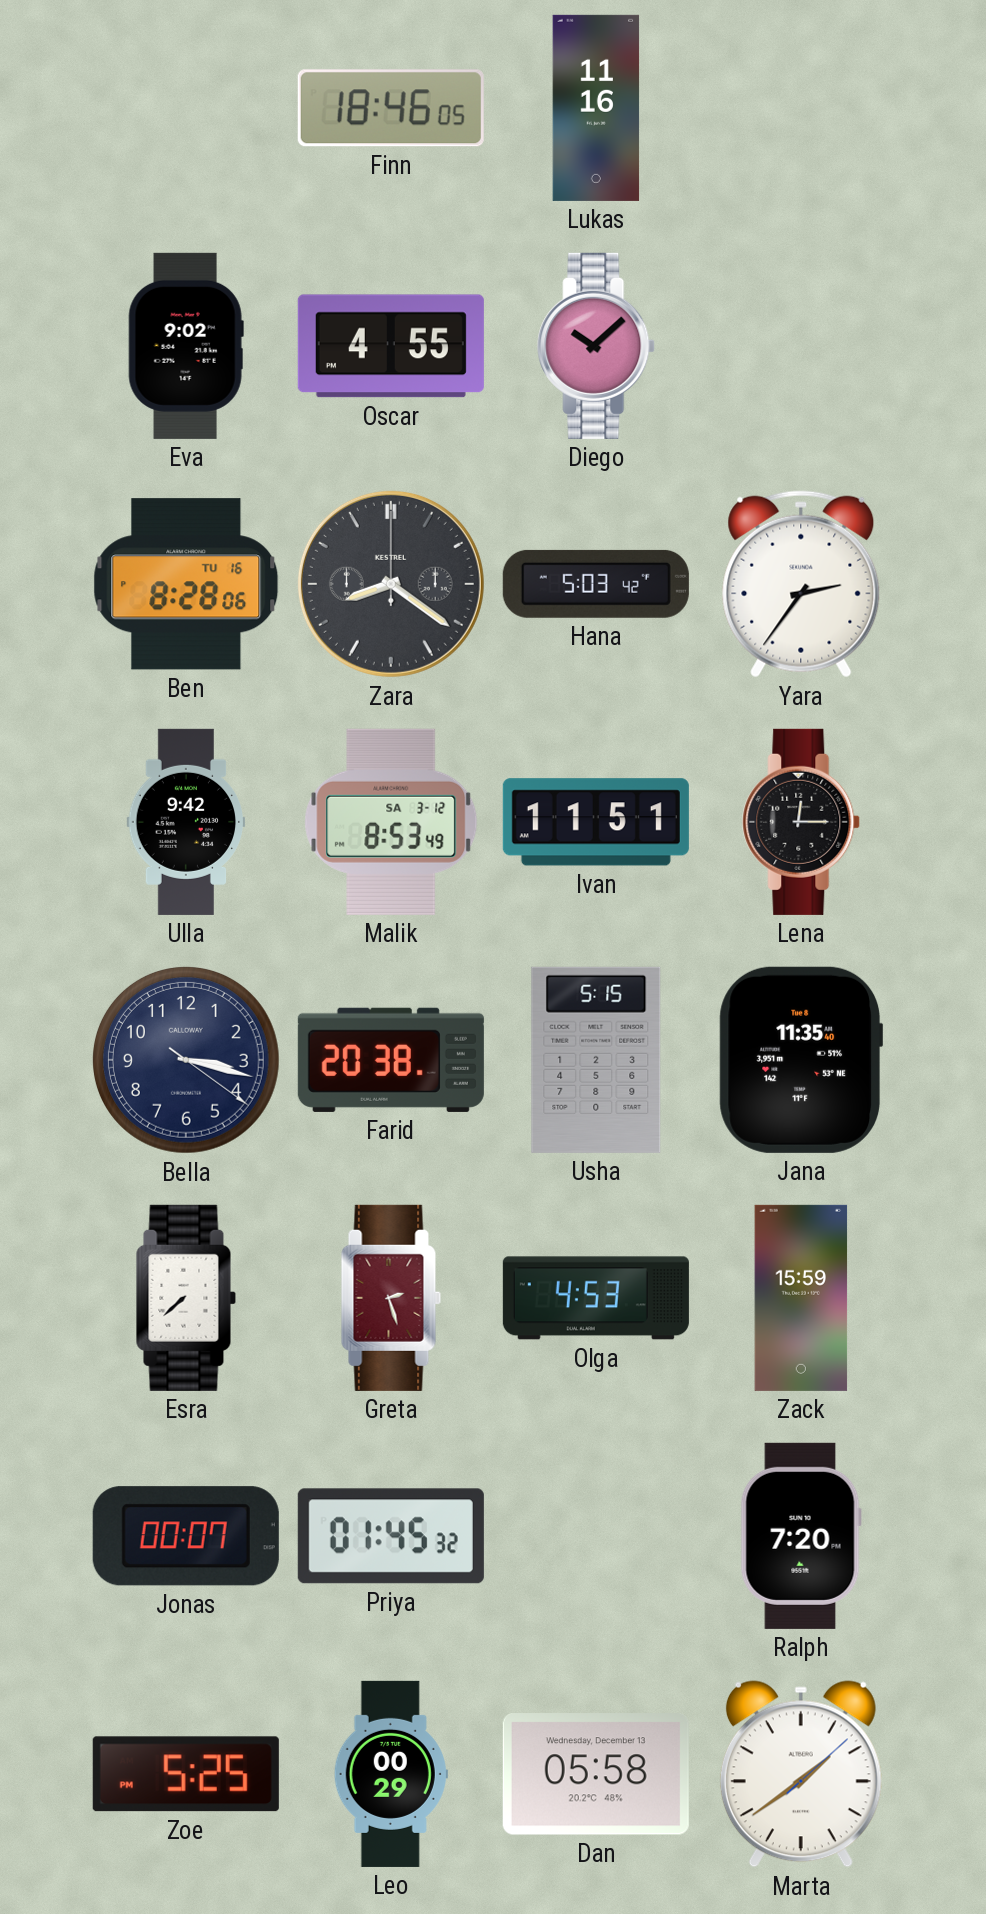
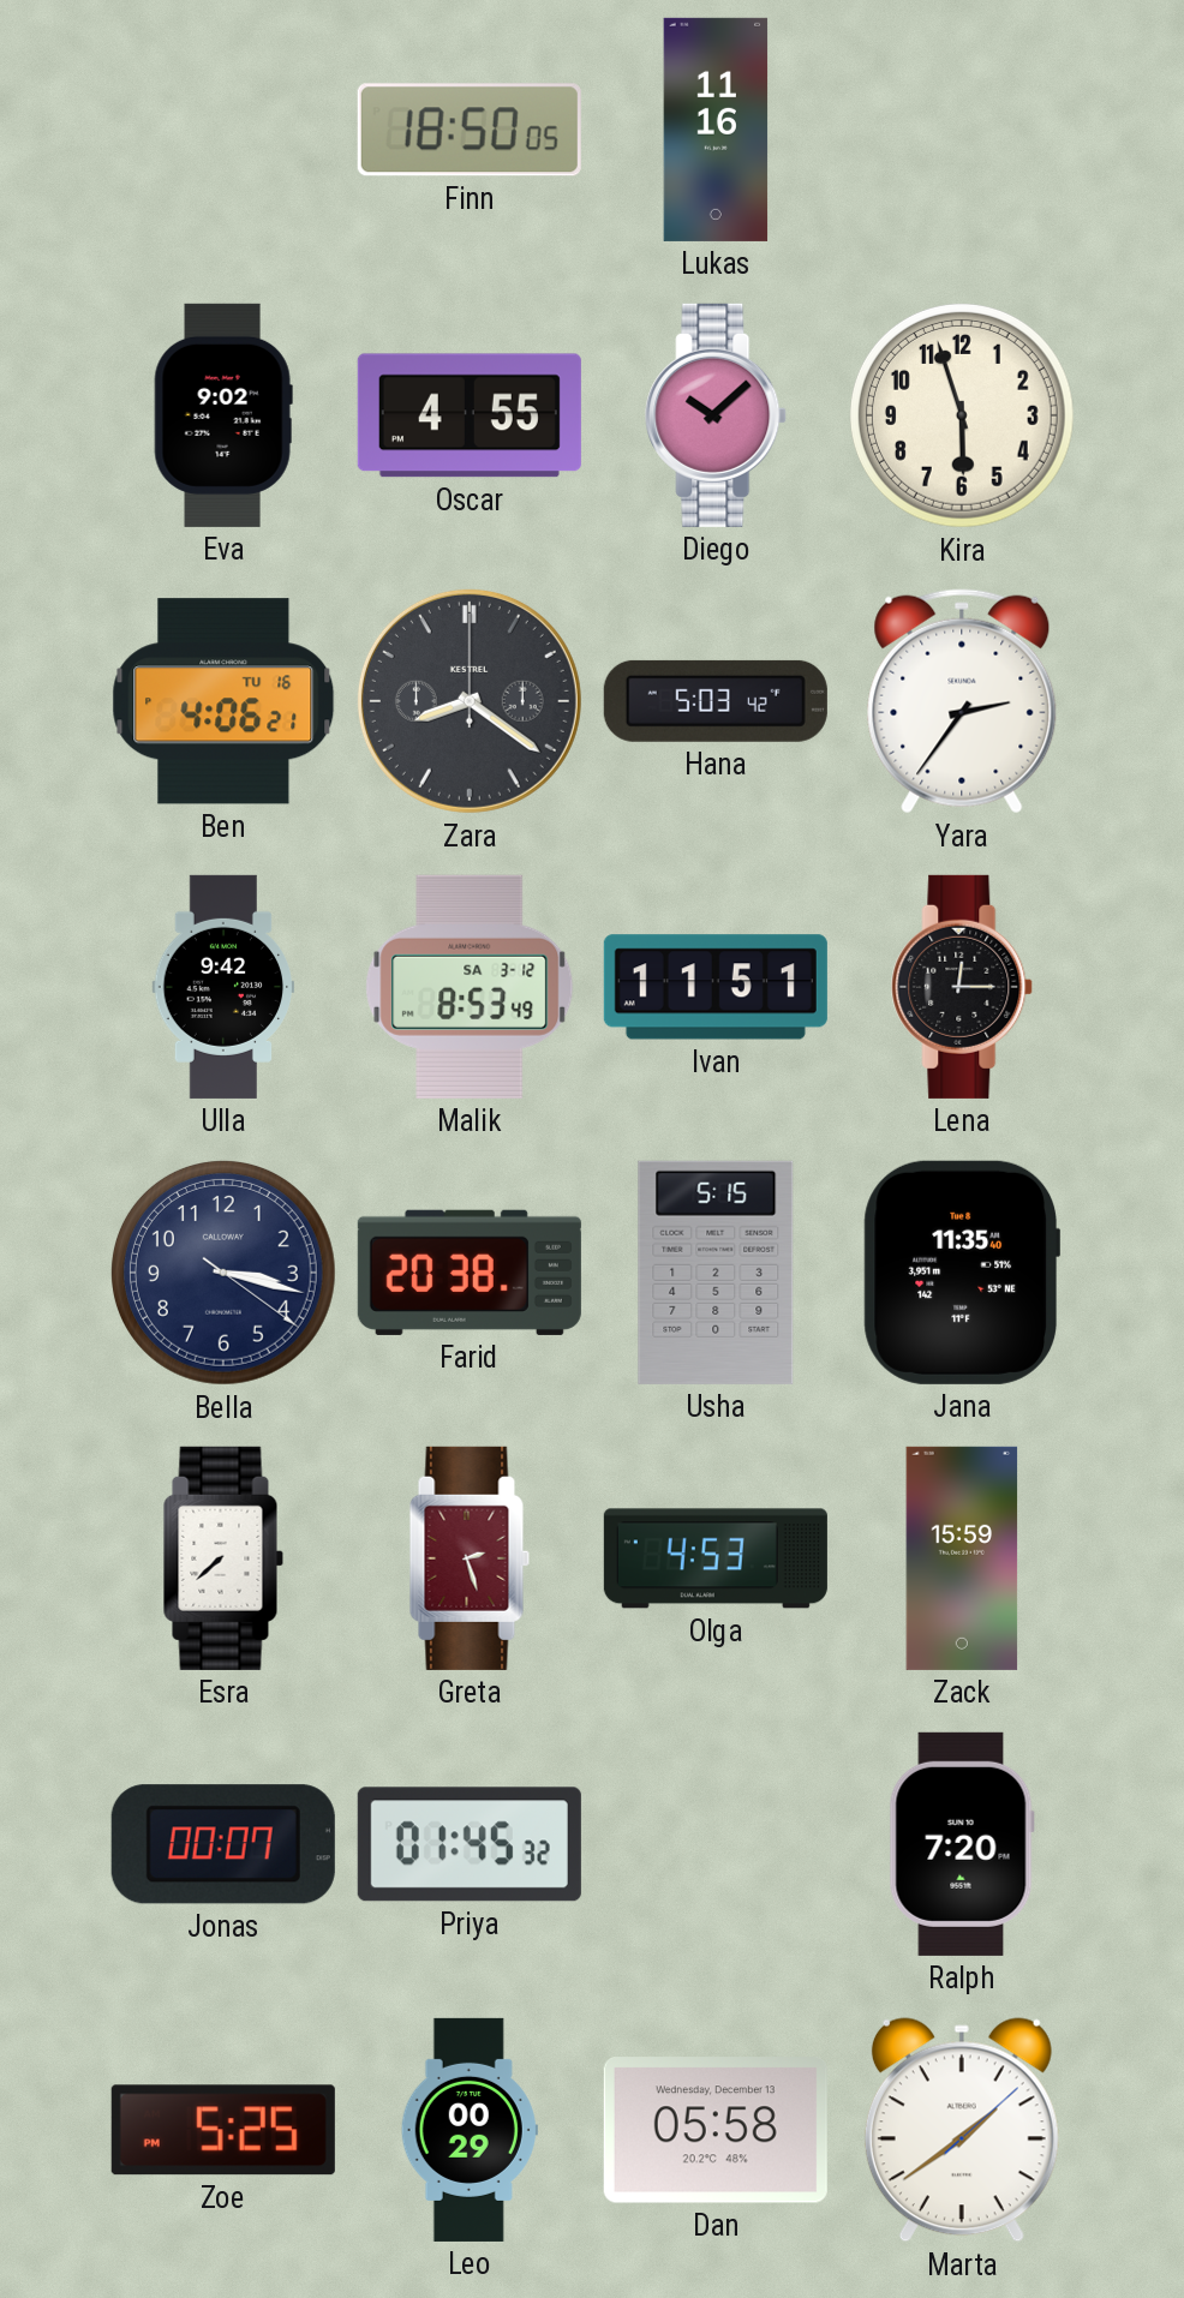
Finn: 18:46 -> 18:50 (470, 130)
Kira: none -> 5:57 (962, 415)
Ben: 8:28 -> 4:06 (223, 701)
